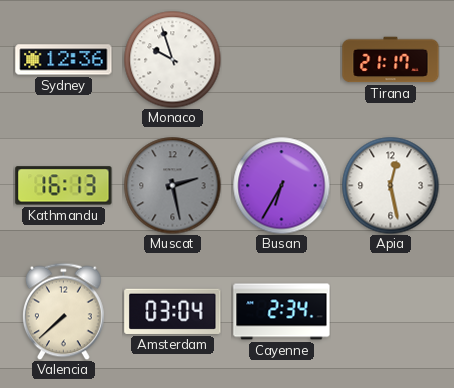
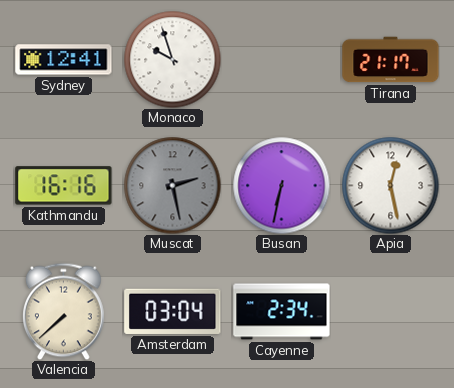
Sydney: 12:36 -> 12:41 (64, 60)
Kathmandu: 16:13 -> 16:16 (64, 186)
Busan: 6:35 -> 6:32 (281, 185)
